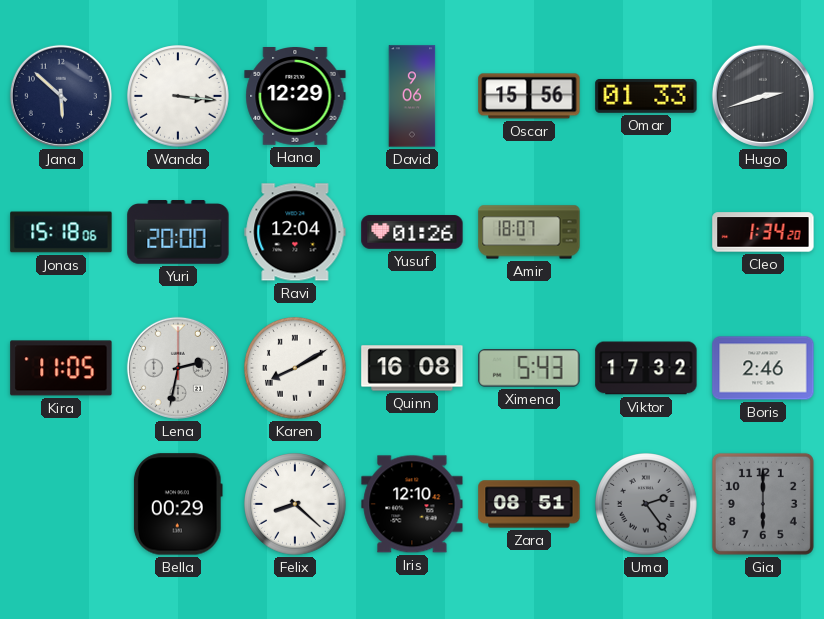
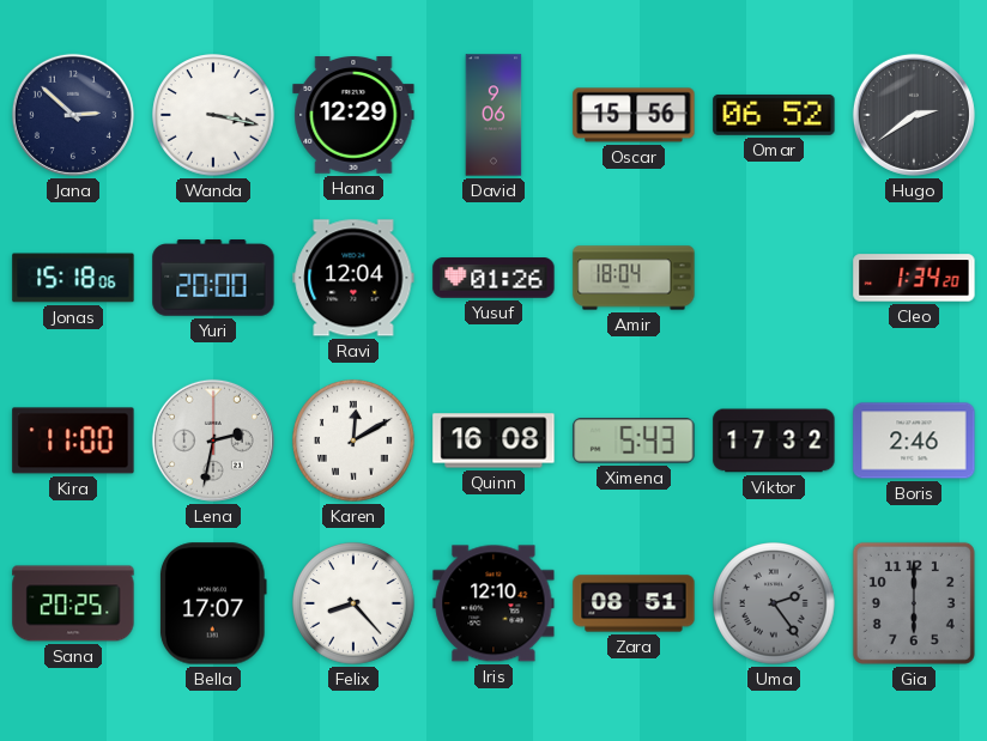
Jana: 5:52 -> 2:52 (73, 115)
Wanda: 3:16 -> 3:17 (213, 115)
Omar: 01:33 -> 06:52 (774, 115)
Hugo: 2:42 -> 2:39 (914, 115)
Amir: 18:07 -> 18:04 (634, 278)
Kira: 11:05 -> 11:00 (73, 441)
Karen: 8:10 -> 12:10 (353, 441)
Sana: none -> 20:25 (73, 603)
Bella: 00:29 -> 17:07 (213, 603)
Felix: 8:22 -> 8:23 (353, 603)
